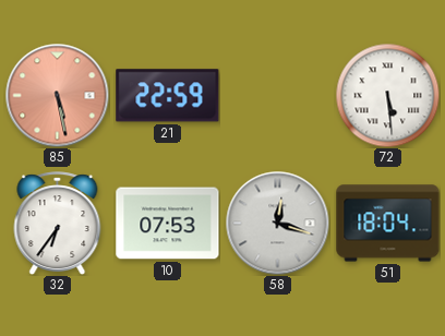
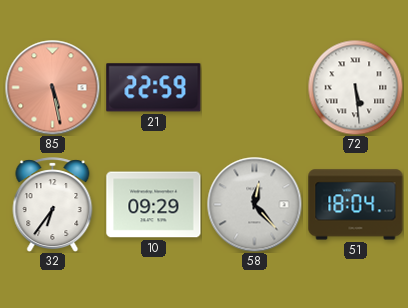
10: 07:53 -> 09:29 (154, 205)
58: 12:18 -> 12:23 (254, 204)
